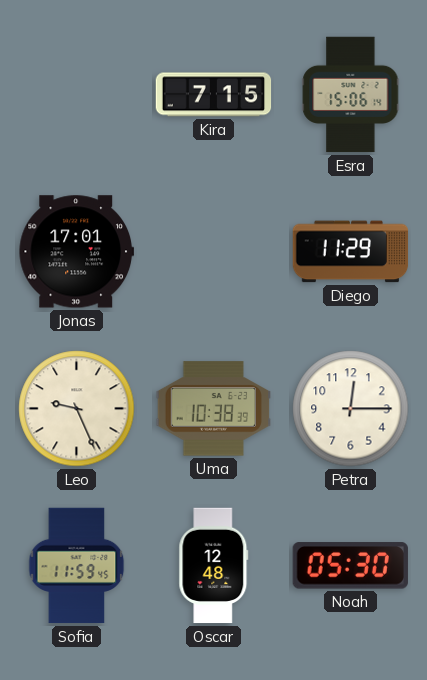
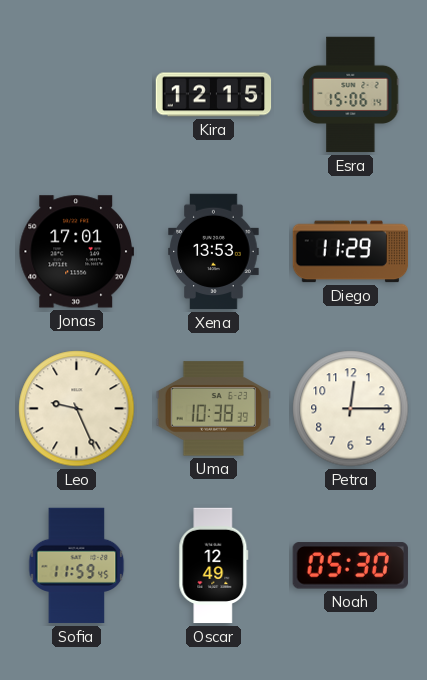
Kira: 7:15 -> 12:15 (214, 95)
Xena: none -> 13:53 (214, 252)
Oscar: 12:48 -> 12:49 (214, 566)
